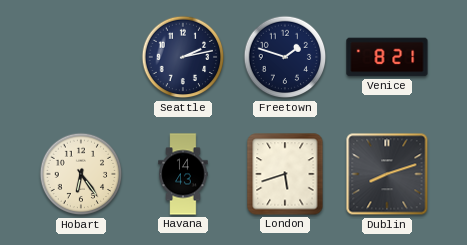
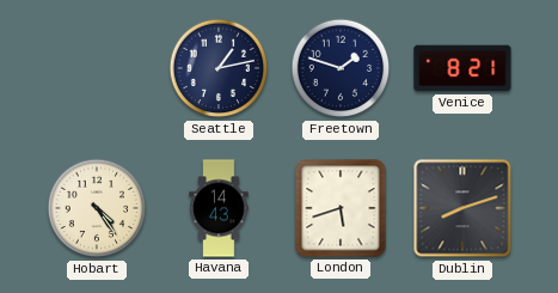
Seattle: 2:13 -> 1:13 (219, 68)
Hobart: 6:24 -> 4:24 (97, 208)
